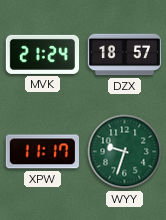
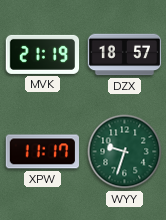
MVK: 21:24 -> 21:19 (43, 54)
